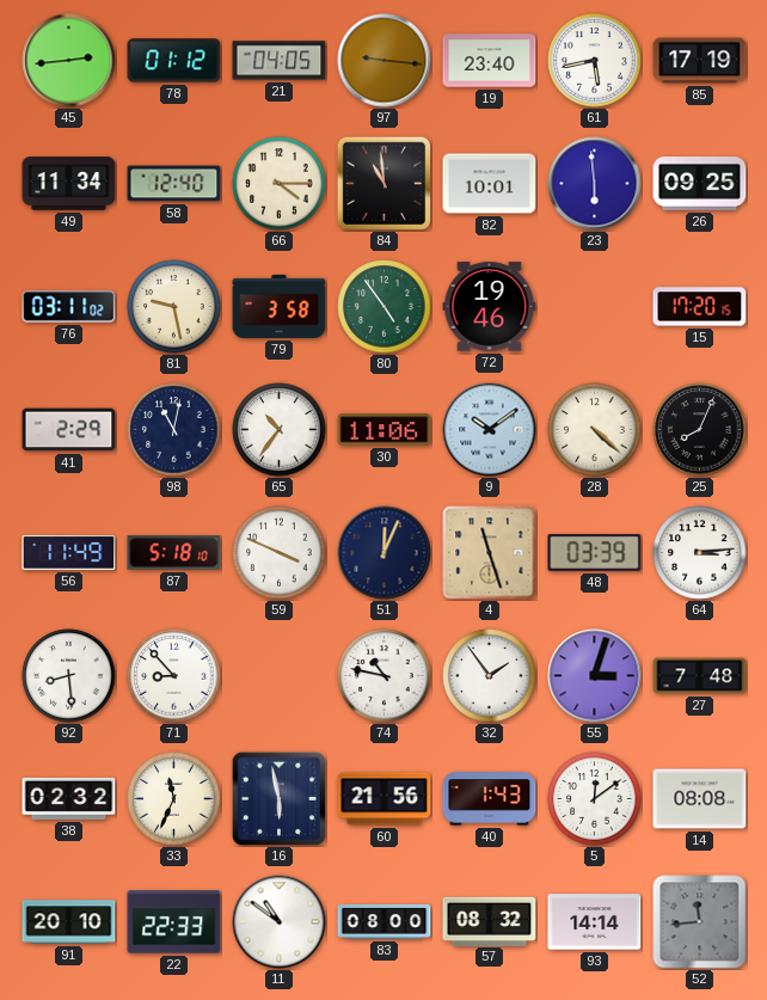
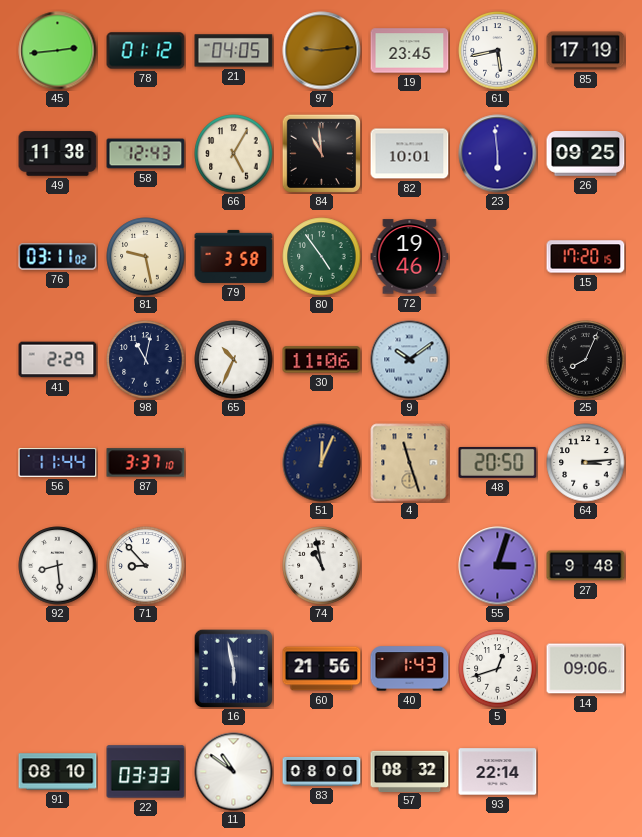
97: 9:16 -> 9:14 (322, 51)
19: 23:40 -> 23:45 (410, 51)
49: 11:34 -> 11:38 (58, 154)
58: 12:40 -> 12:43 (146, 154)
66: 4:15 -> 5:05 (234, 154)
65: 10:36 -> 10:34 (234, 360)
28: 4:22 -> none (595, 430)
56: 11:49 -> 11:44 (58, 463)
87: 5:18 -> 3:37 (146, 463)
59: 3:49 -> none (280, 553)
48: 03:39 -> 20:50 (498, 462)
74: 10:47 -> 10:58 (322, 566)
32: 1:54 -> none (490, 676)
27: 7:48 -> 9:48 (586, 566)
38: 02:32 -> none (69, 798)
33: 11:34 -> none (174, 799)
5: 12:09 -> 12:42 (498, 669)
14: 08:08 -> 09:06 (586, 669)
91: 20:10 -> 08:10 (58, 772)
22: 22:33 -> 03:33 (146, 772)
93: 14:14 -> 22:14 (498, 772)
52: 11:44 -> none (700, 922)
